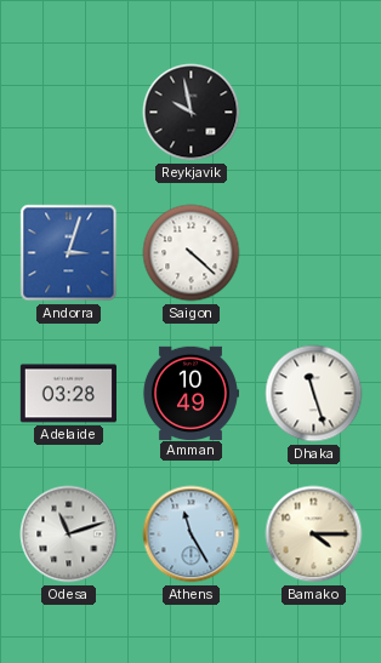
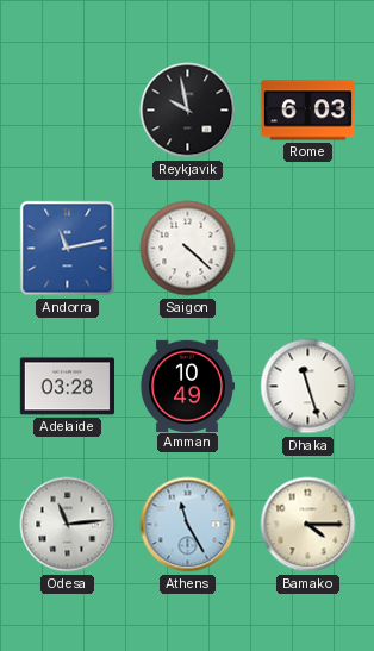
Rome: none -> 6:03 (307, 111)
Andorra: 3:03 -> 11:13 (68, 249)
Odesa: 11:12 -> 11:14 (68, 525)
